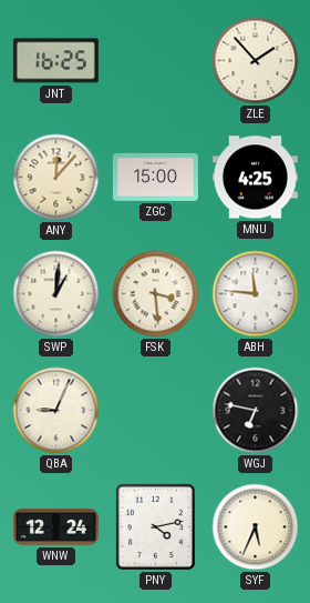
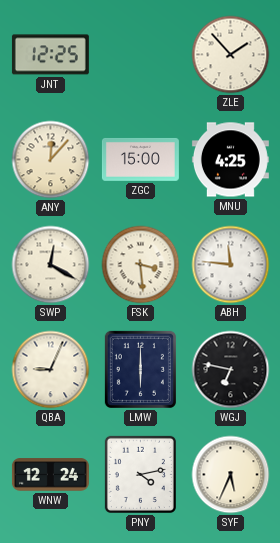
JNT: 16:25 -> 12:25 (50, 55)
SWP: 1:01 -> 12:20 (51, 265)
LMW: none -> 6:00 (140, 369)
